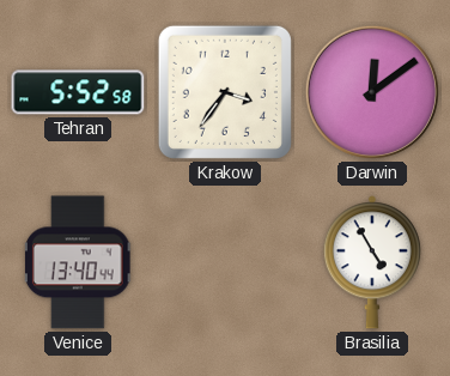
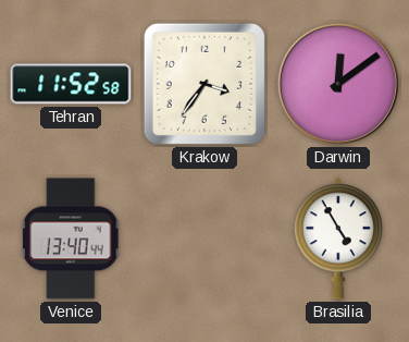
Tehran: 5:52 -> 11:52 (71, 84)
